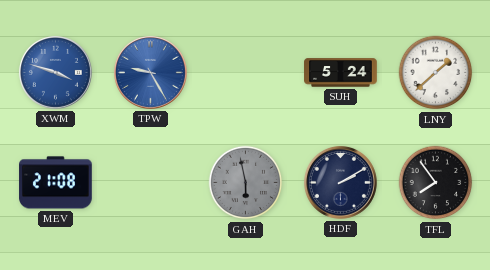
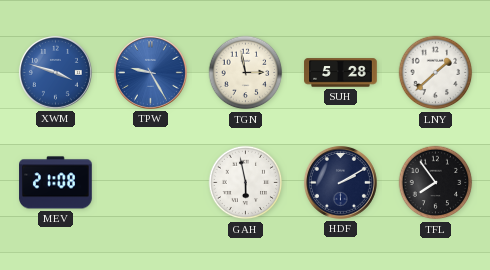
TGN: none -> 2:58 (246, 73)
SUH: 5:24 -> 5:28 (341, 73)
GAH dial: grey -> white (246, 183)
